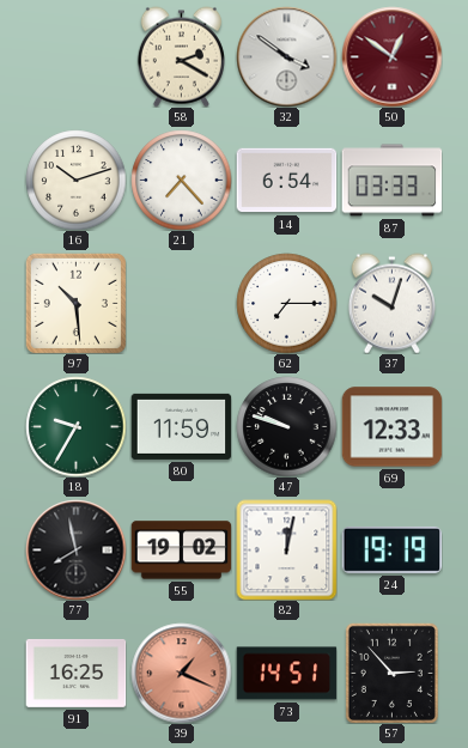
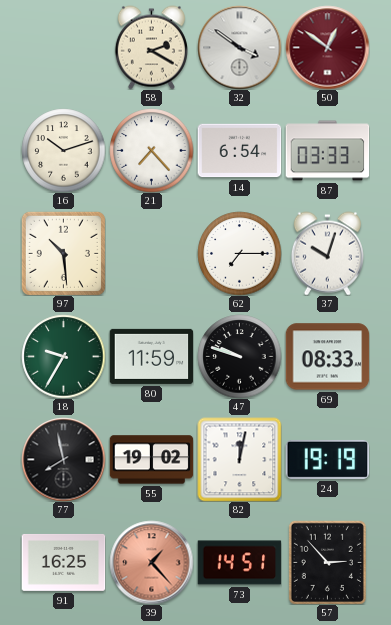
69: 12:33 -> 08:33 (327, 357)
39: 1:19 -> 1:23 (151, 562)
